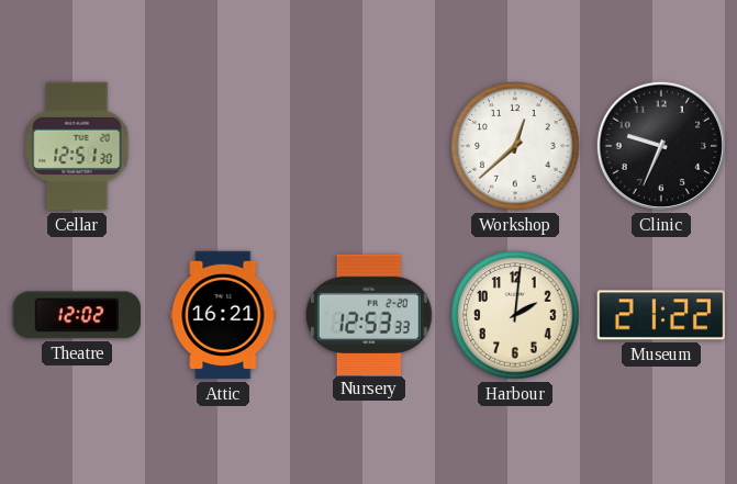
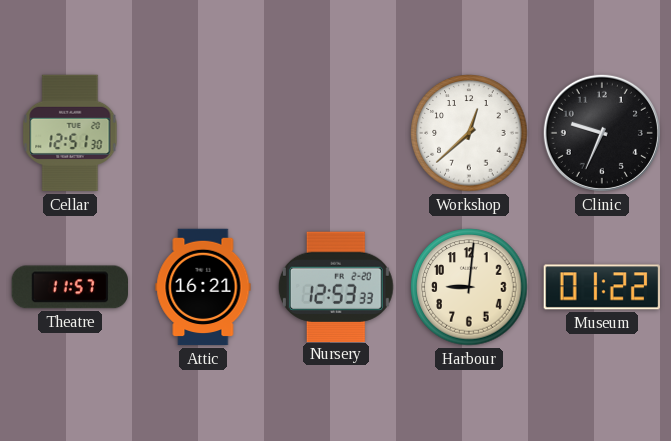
Theatre: 12:02 -> 11:57 (69, 287)
Harbour: 2:01 -> 9:01 (469, 287)
Museum: 21:22 -> 01:22 (601, 287)
